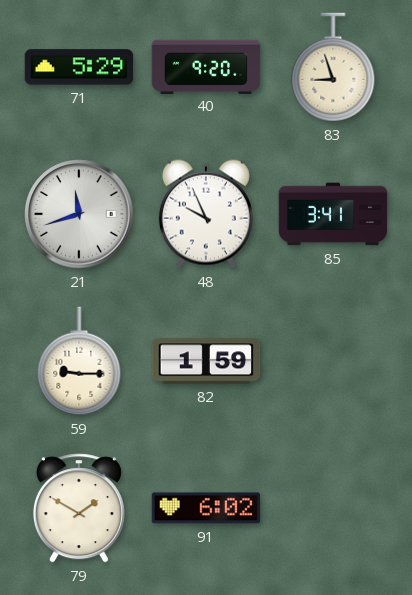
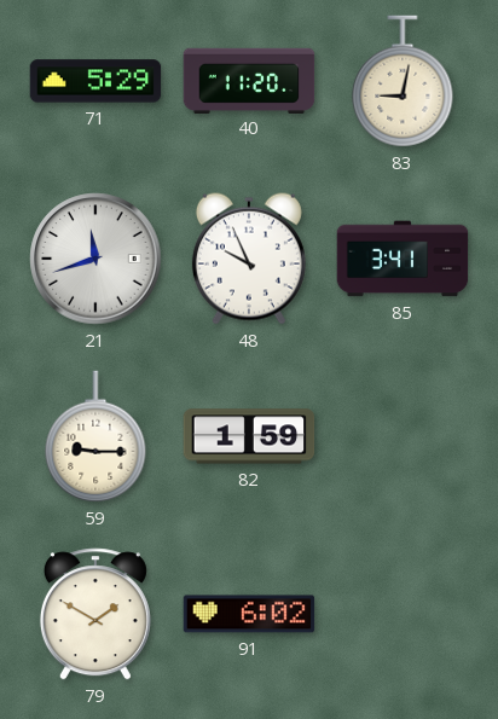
40: 9:20 -> 11:20 (249, 80)
83: 8:57 -> 9:02 (403, 81)
